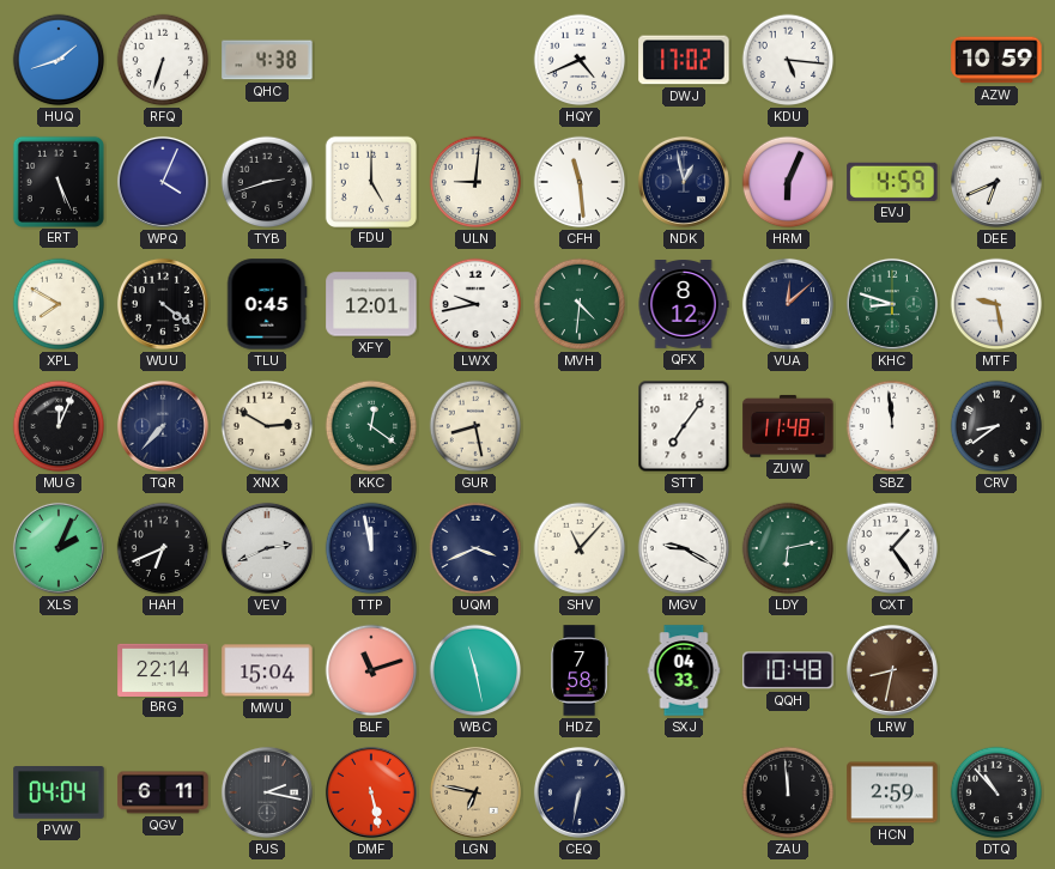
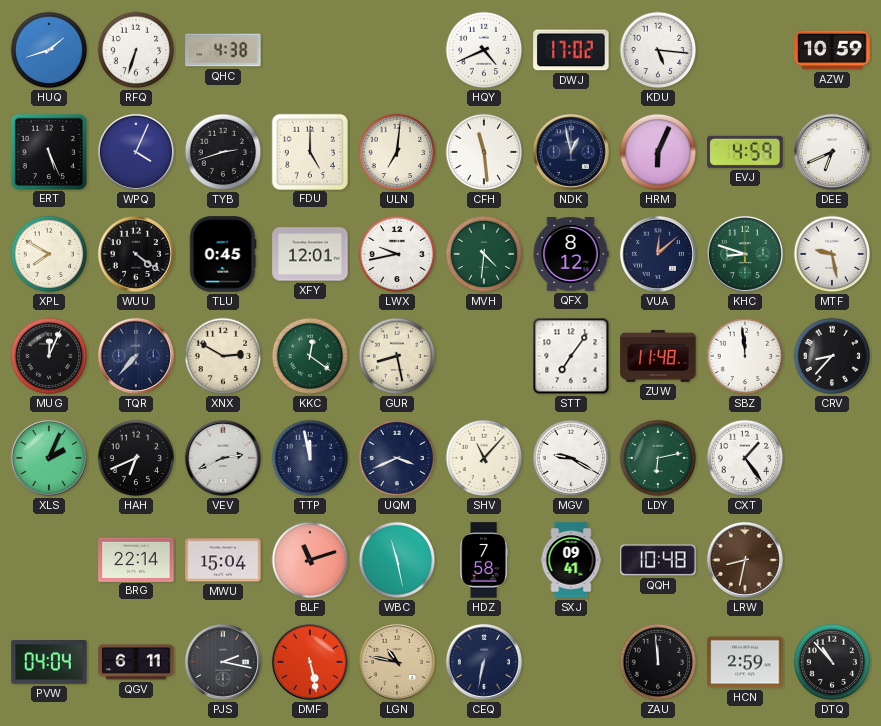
ULN: 9:01 -> 7:01 (397, 152)
CRV: 8:39 -> 8:37 (832, 356)
SXJ: 04:33 -> 09:41 (571, 560)
LGN: 6:47 -> 10:47 (397, 662)
